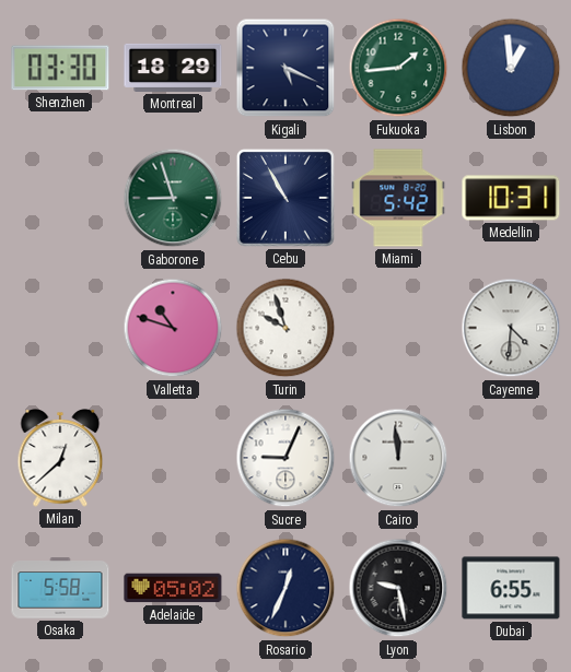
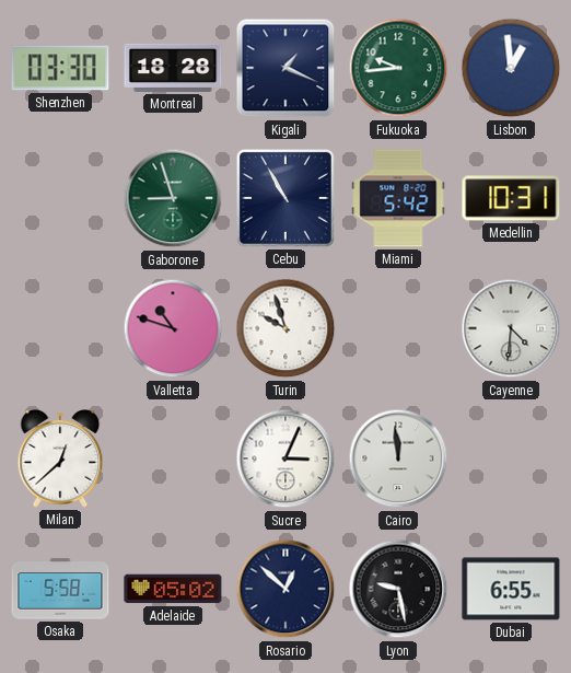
Montreal: 18:29 -> 18:28 (173, 68)
Kigali: 5:19 -> 1:19 (285, 68)
Fukuoka: 1:44 -> 9:44 (398, 68)
Sucre: 9:04 -> 3:04 (285, 459)
Rosario: 12:34 -> 12:52 (285, 589)
